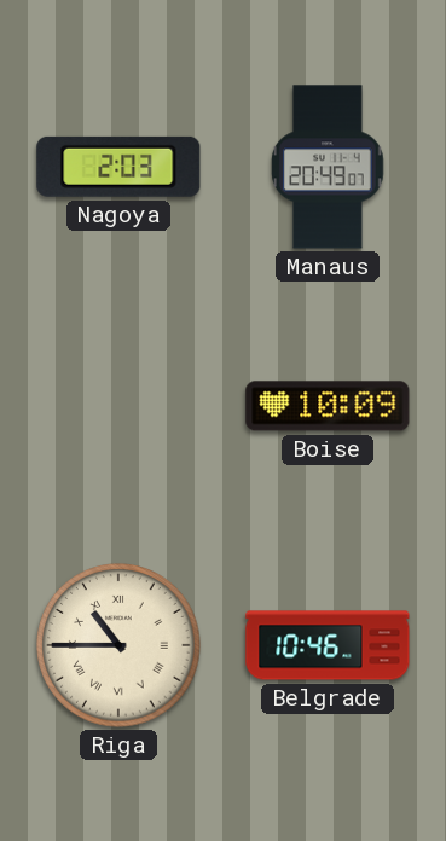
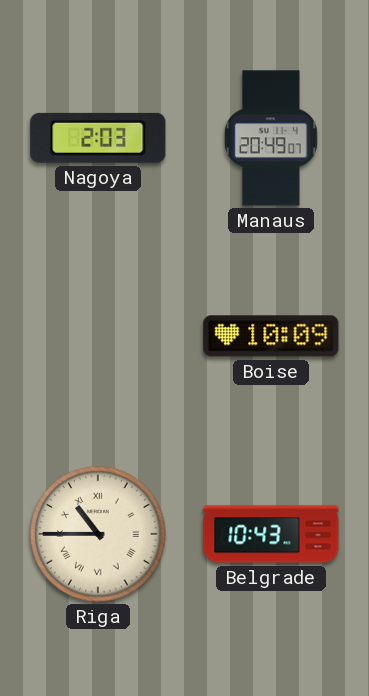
Belgrade: 10:46 -> 10:43 (271, 534)
